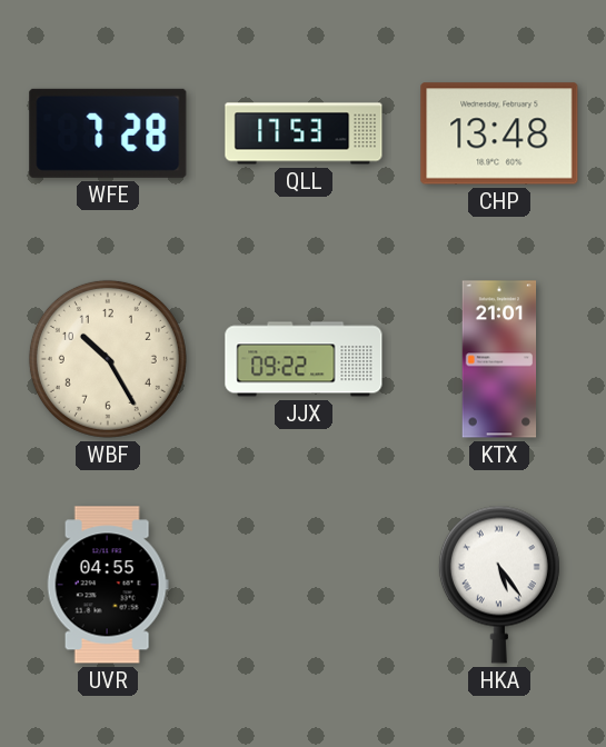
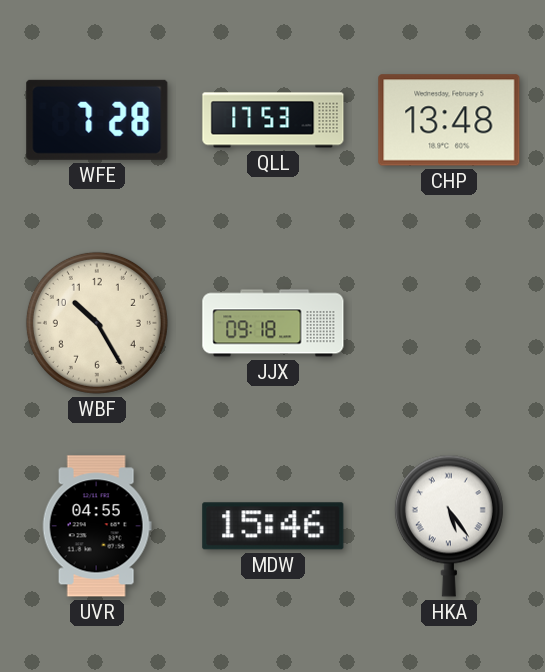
JJX: 09:22 -> 09:18 (273, 323)
KTX: 21:01 -> none (499, 359)
MDW: none -> 15:46 (273, 526)
